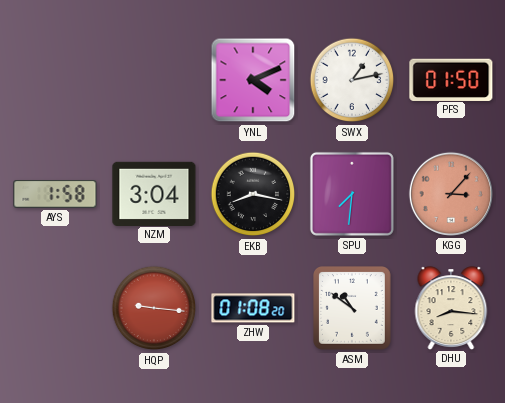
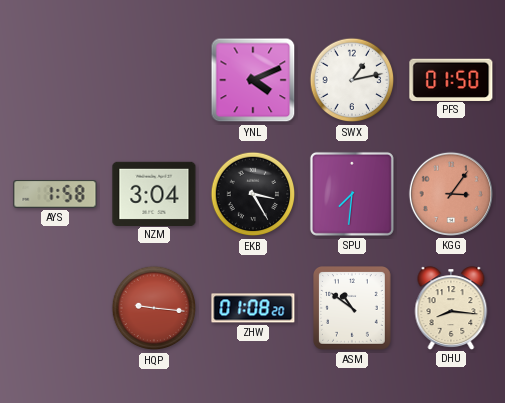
EKB: 8:17 -> 3:25 (253, 194)
KGG: 3:07 -> 3:06 (451, 194)
